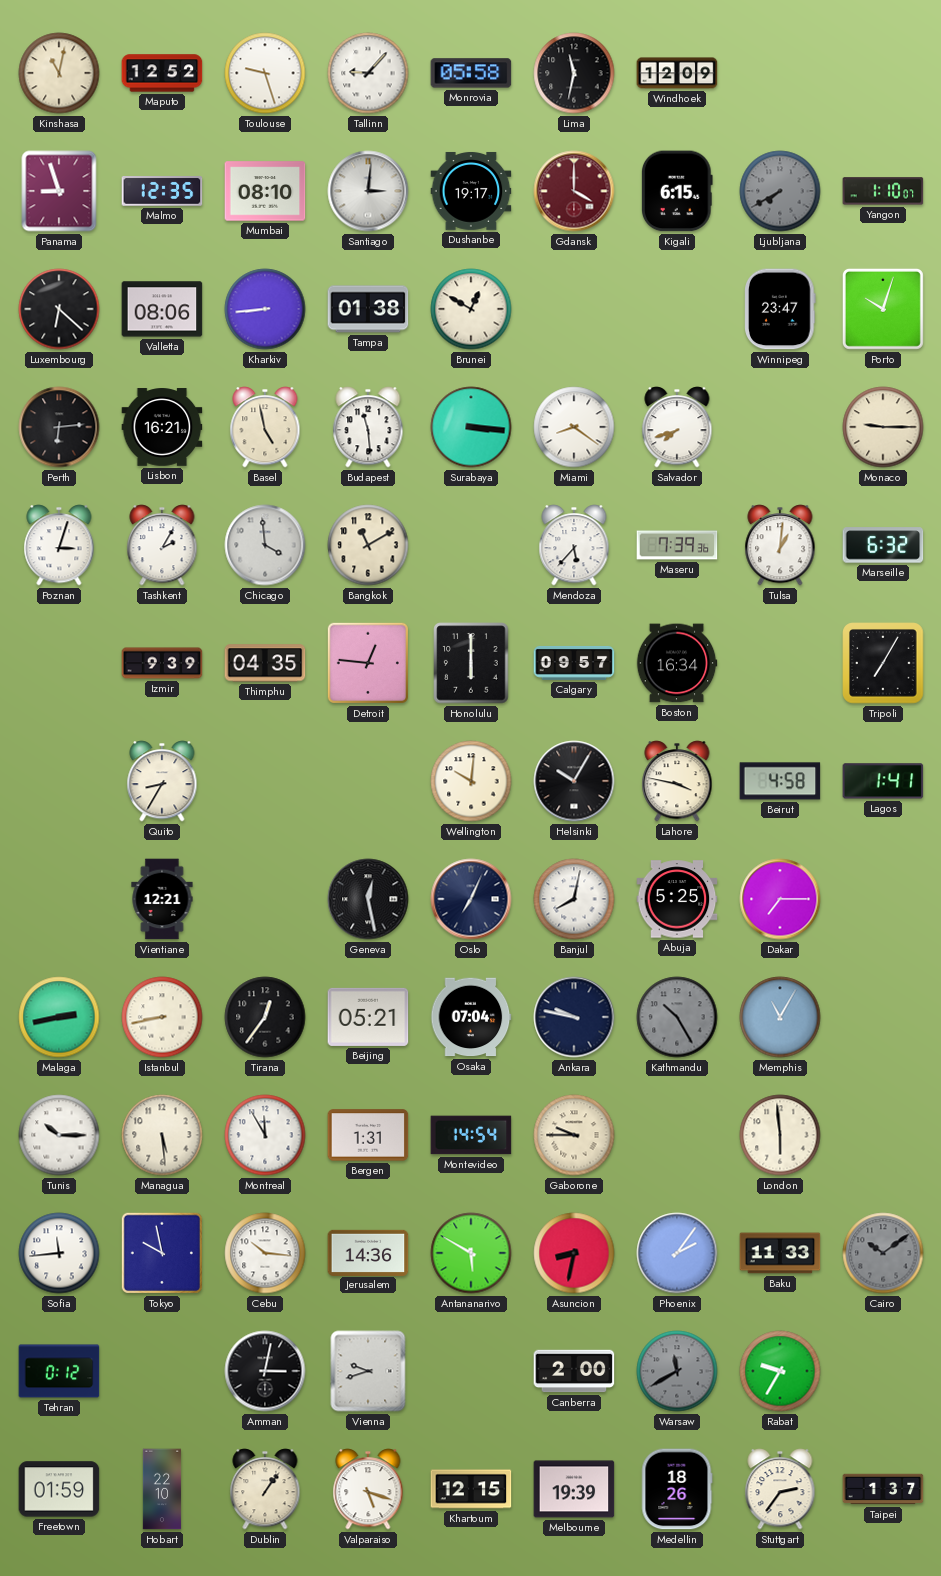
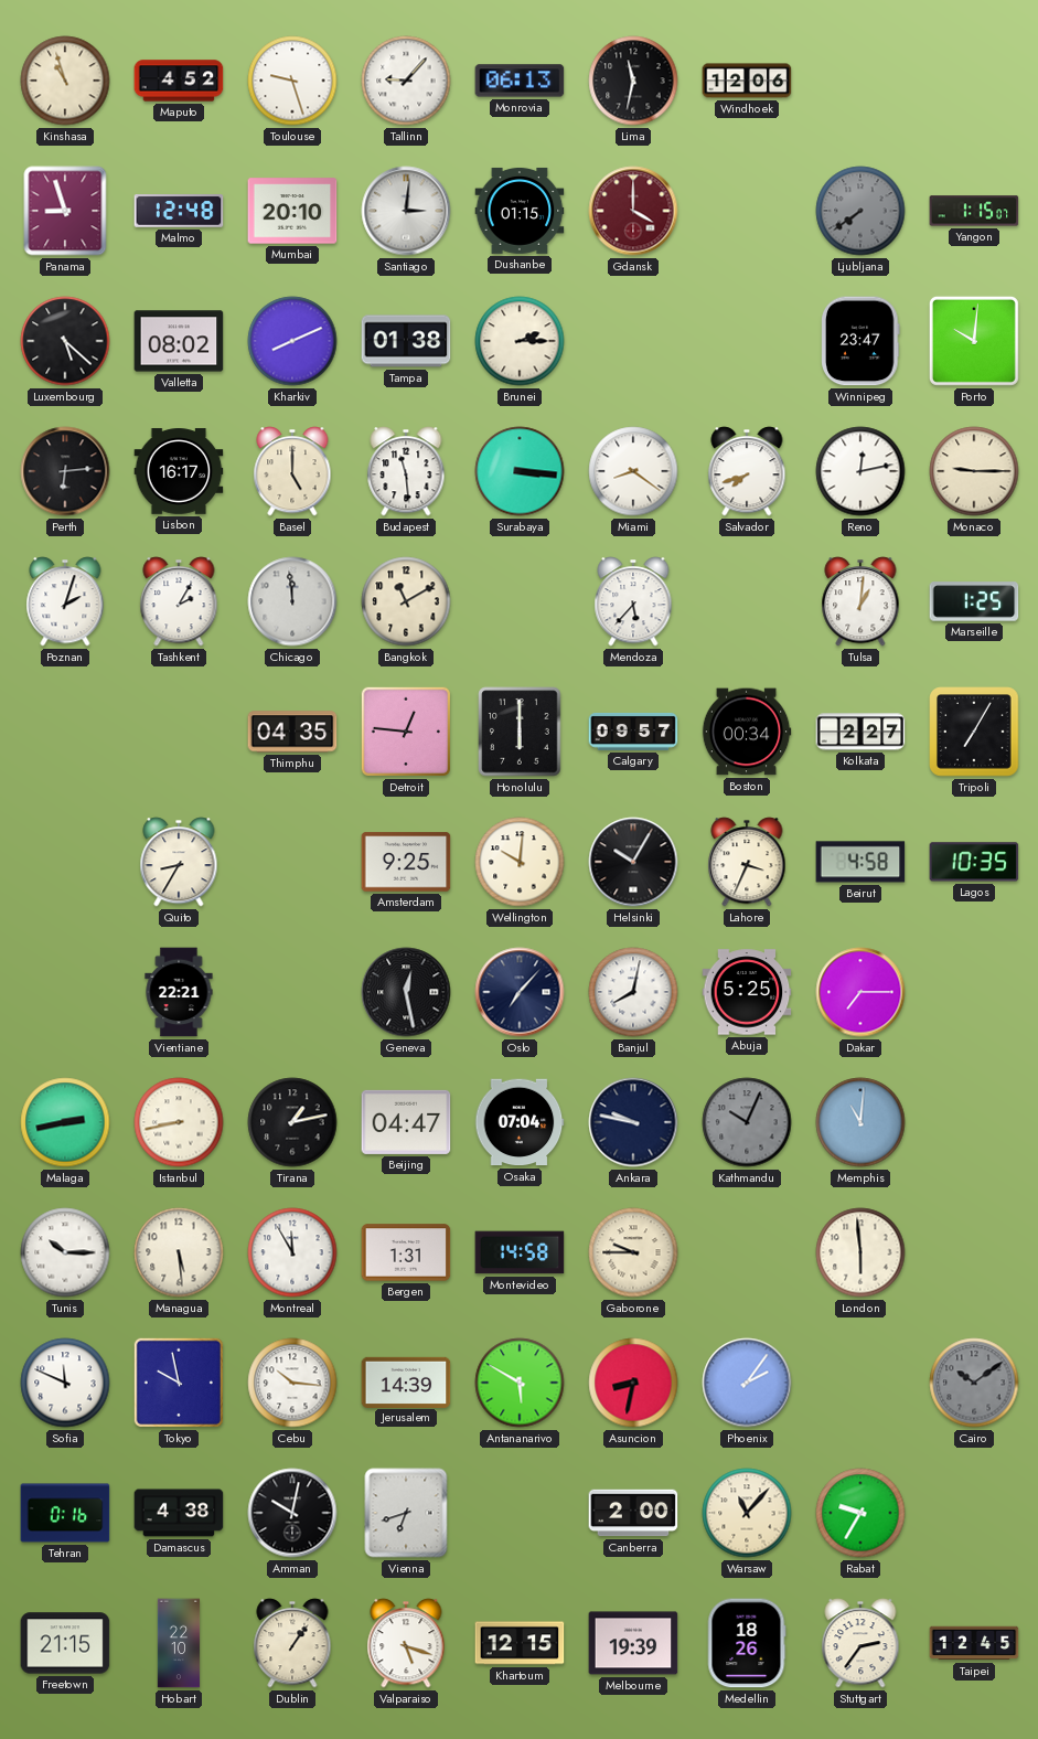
Kinshasa: 11:02 -> 10:57 (65, 81)
Maputo: 12:52 -> 4:52 (179, 81)
Monrovia: 05:58 -> 06:13 (520, 81)
Windhoek: 12:09 -> 12:06 (747, 81)
Malmo: 12:35 -> 12:48 (179, 212)
Mumbai: 08:10 -> 20:10 (292, 211)
Dushanbe: 19:17 -> 01:15 (520, 211)
Kigali: 6:15 -> none (677, 191)
Ljubljana: 7:40 -> 7:39 (860, 211)
Yangon: 1:10 -> 1:15 (974, 211)
Luxembourg: 6:22 -> 5:22 (65, 341)
Valletta: 08:06 -> 08:02 (179, 341)
Kharkiv: 8:44 -> 8:11 (292, 341)
Brunei: 12:50 -> 2:15 (520, 341)
Porto: 10:03 -> 10:01 (974, 341)
Lisbon: 16:21 -> 16:17 (179, 471)
Basel: 4:58 -> 5:00 (292, 471)
Reno: none -> 12:13 (860, 471)
Poznan: 3:03 -> 2:03 (65, 601)
Chicago: 3:59 -> 11:59 (292, 601)
Maseru: 7:39 -> none (677, 545)
Marseille: 6:32 -> 1:25 (974, 601)
Izmir: 9:39 -> none (162, 663)
Boston: 16:34 -> 00:34 (747, 732)
Kolkata: none -> 2:27 (860, 732)
Amsterdam: none -> 9:25 (406, 862)
Lahore: 3:47 -> 3:34 (747, 862)
Lagos: 1:41 -> 10:35 (974, 862)
Vientiane: 12:21 -> 22:21 (179, 992)
Oslo: 7:04 -> 7:07 (520, 992)
Tirana: 12:36 -> 1:13 (292, 1122)
Beijing: 05:21 -> 04:47 (406, 1122)
Kathmandu: 10:25 -> 10:04 (747, 1122)
Memphis: 11:05 -> 11:01 (860, 1122)
Montevideo: 14:54 -> 14:58 (520, 1252)
Sofia: 11:44 -> 11:49 (65, 1383)
Jerusalem: 14:36 -> 14:39 (406, 1381)
Baku: 11:33 -> none (780, 1253)
Tehran: 0:12 -> 0:16 (65, 1513)
Damascus: none -> 4:38 (179, 1513)
Amman: 3:02 -> 10:02 (292, 1513)
Vienna: 9:42 -> 6:42 (406, 1513)
Warsaw: 11:40 -> 11:07 (747, 1513)
Warsaw dial: grey -> cream (747, 1513)
Freetown: 01:59 -> 21:15 (65, 1643)
Taipei: 1:37 -> 12:45 (974, 1643)
